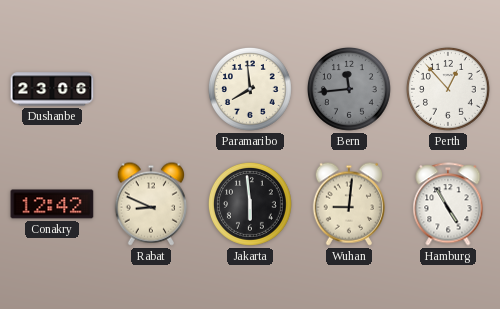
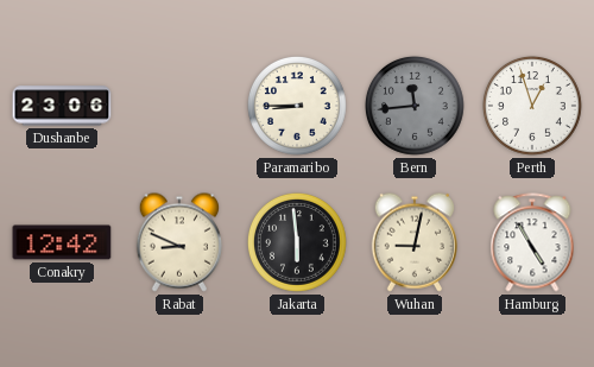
Paramaribo: 7:59 -> 8:45 (298, 106)
Perth: 12:53 -> 12:57 (533, 106)
Wuhan: 9:01 -> 9:02 (413, 242)
